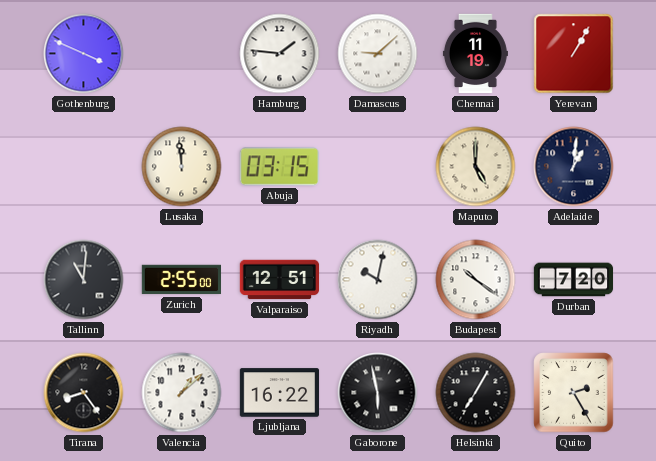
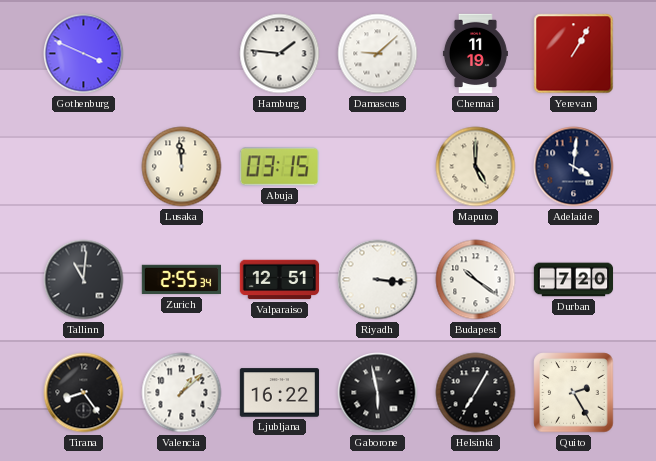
Adelaide: 1:01 -> 4:01 (574, 167)
Zurich: 2:55:00 -> 2:55:34 (182, 280)
Riyadh: 10:02 -> 3:16 (378, 280)
